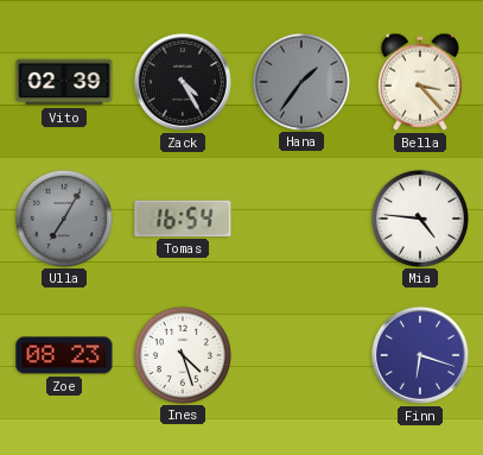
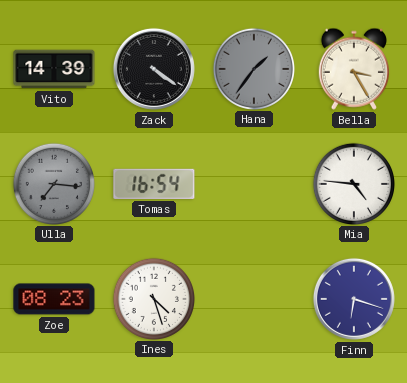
Vito: 02:39 -> 14:39 (54, 69)
Zack: 4:25 -> 4:21 (154, 69)
Bella: 3:23 -> 3:25 (354, 69)
Ulla: 7:05 -> 7:16 (53, 183)
